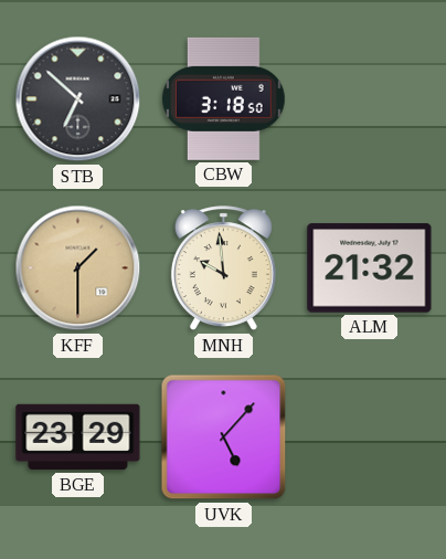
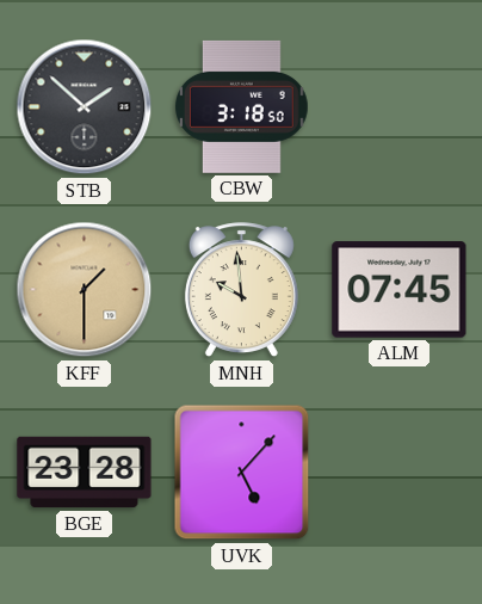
STB: 6:52 -> 1:52 (85, 107)
ALM: 21:32 -> 07:45 (400, 290)
BGE: 23:29 -> 23:28 (85, 473)
